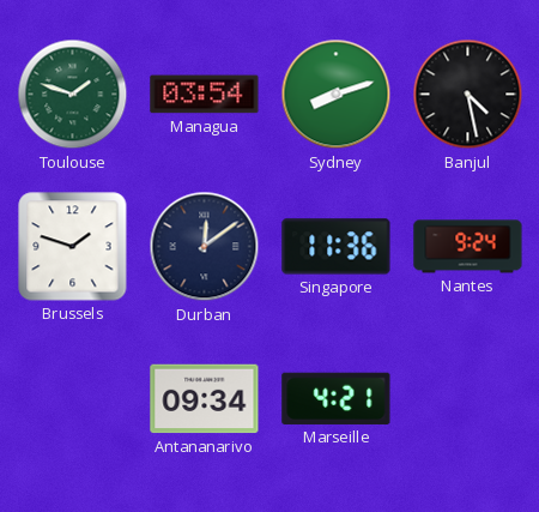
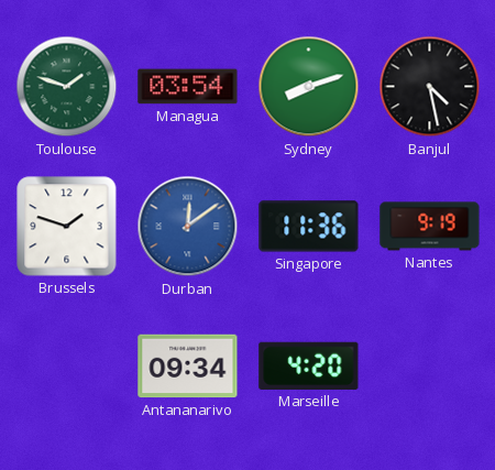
Durban dial: navy -> blue (188, 227)
Nantes: 9:24 -> 9:19 (430, 227)
Marseille: 4:21 -> 4:20 (309, 365)
